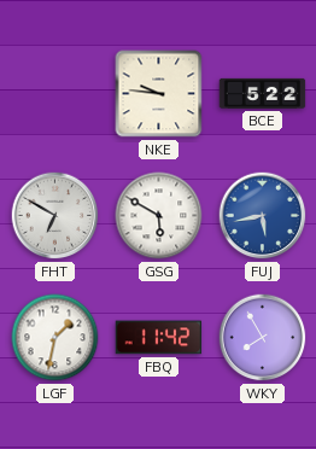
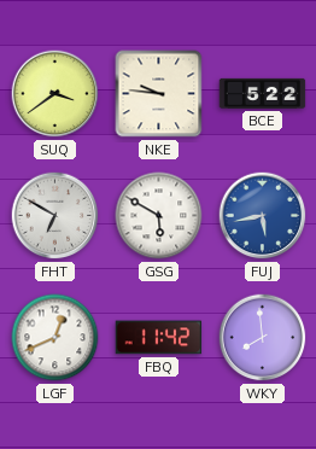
SUQ: none -> 3:39 (55, 94)
LGF: 1:32 -> 12:41 (55, 338)
WKY: 7:55 -> 7:59 (263, 338)
